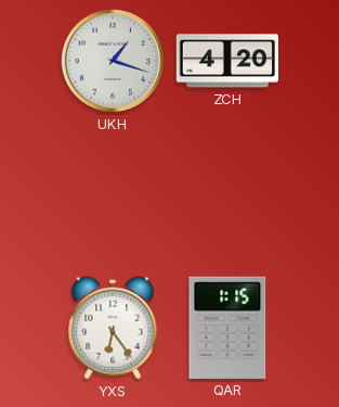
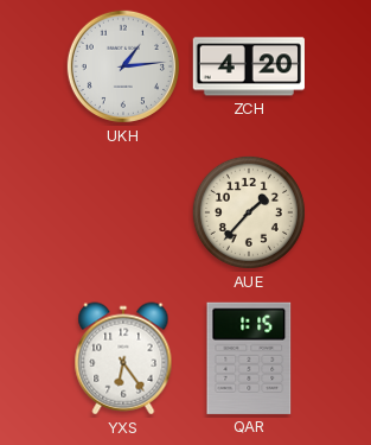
UKH: 1:18 -> 1:14 (123, 66)
AUE: none -> 1:37 (249, 212)
